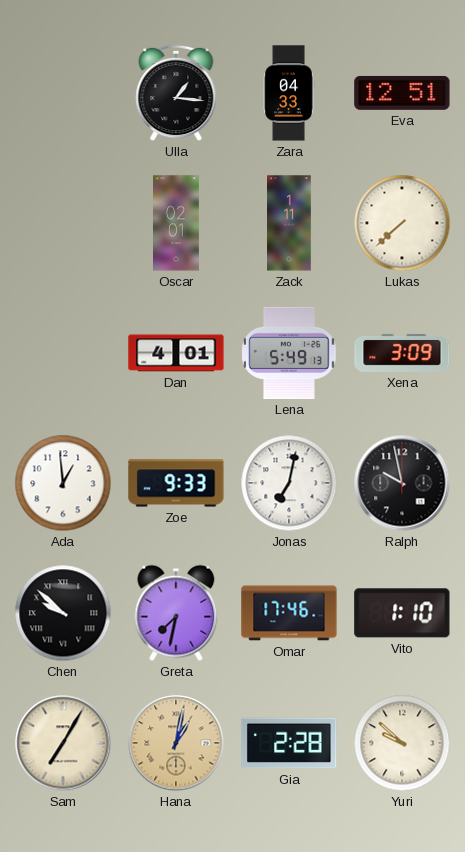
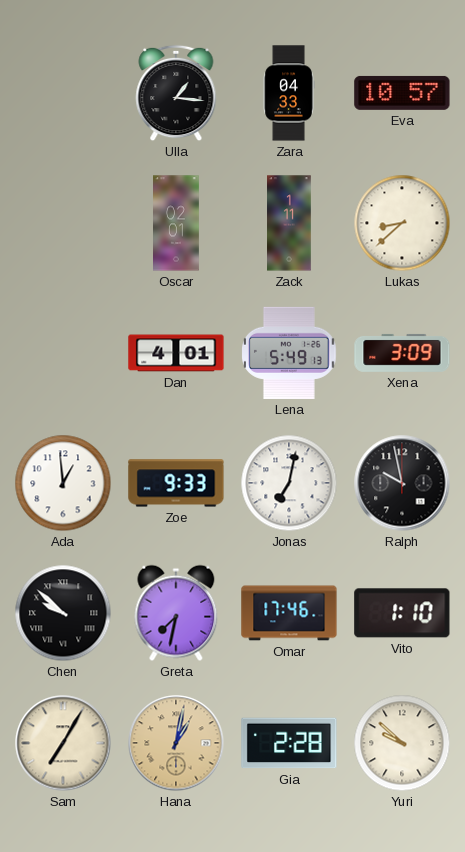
Eva: 12:51 -> 10:57 (402, 93)
Lukas: 7:38 -> 8:38 (402, 223)
